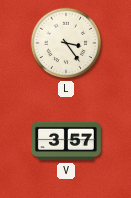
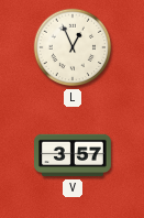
L: 3:24 -> 12:56 (73, 47)
